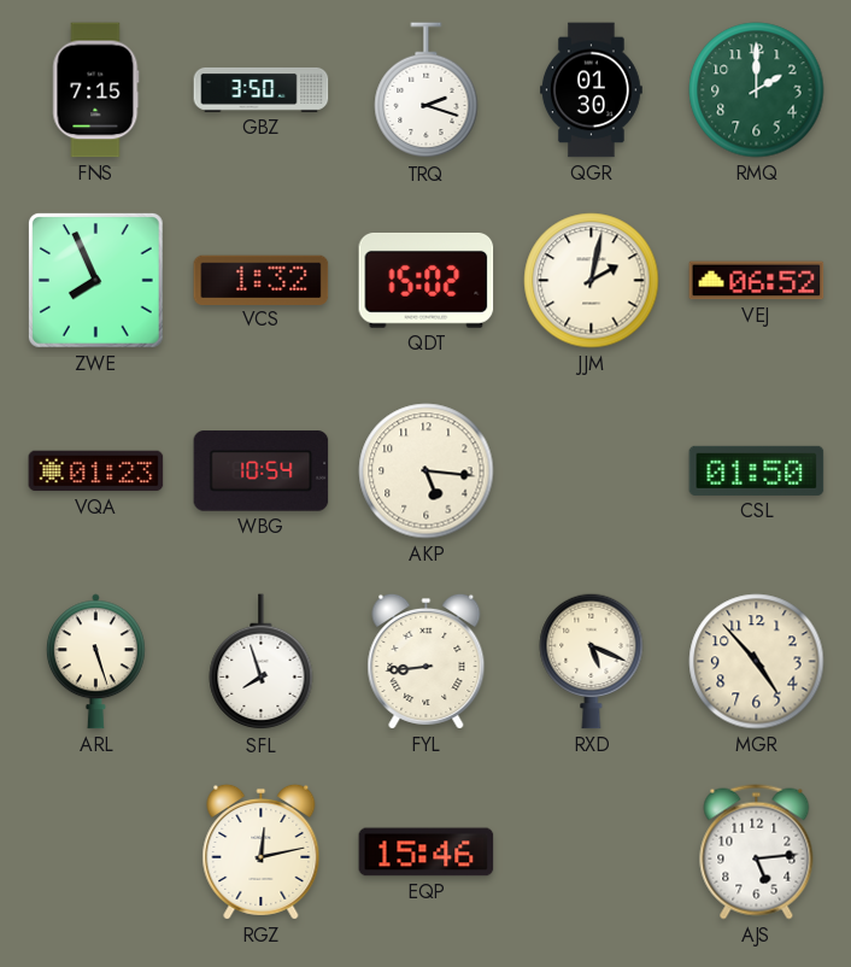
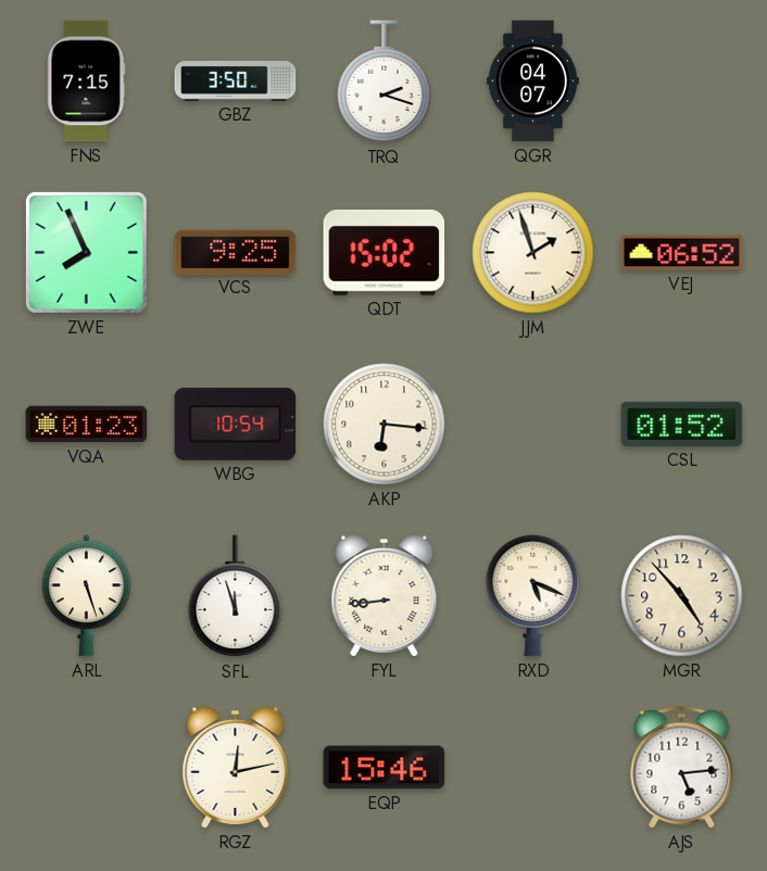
QGR: 01:30 -> 04:07 (532, 81)
RMQ: 2:00 -> none (757, 90)
VCS: 1:32 -> 9:25 (236, 252)
JJM: 2:02 -> 1:57 (533, 253)
AKP: 5:16 -> 6:16 (385, 425)
CSL: 01:50 -> 01:52 (682, 424)
SFL: 7:57 -> 11:57 (236, 596)
